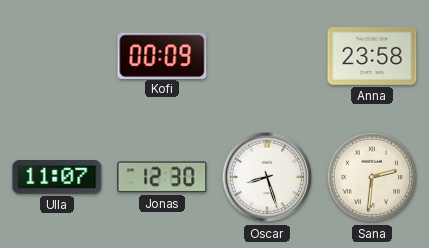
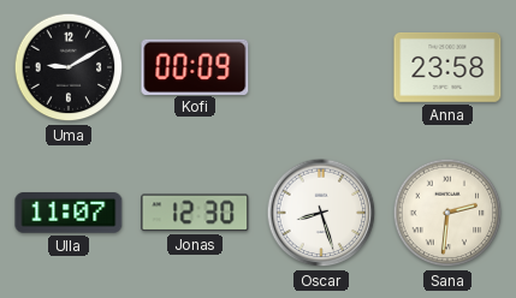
Uma: none -> 9:10 (69, 67)
